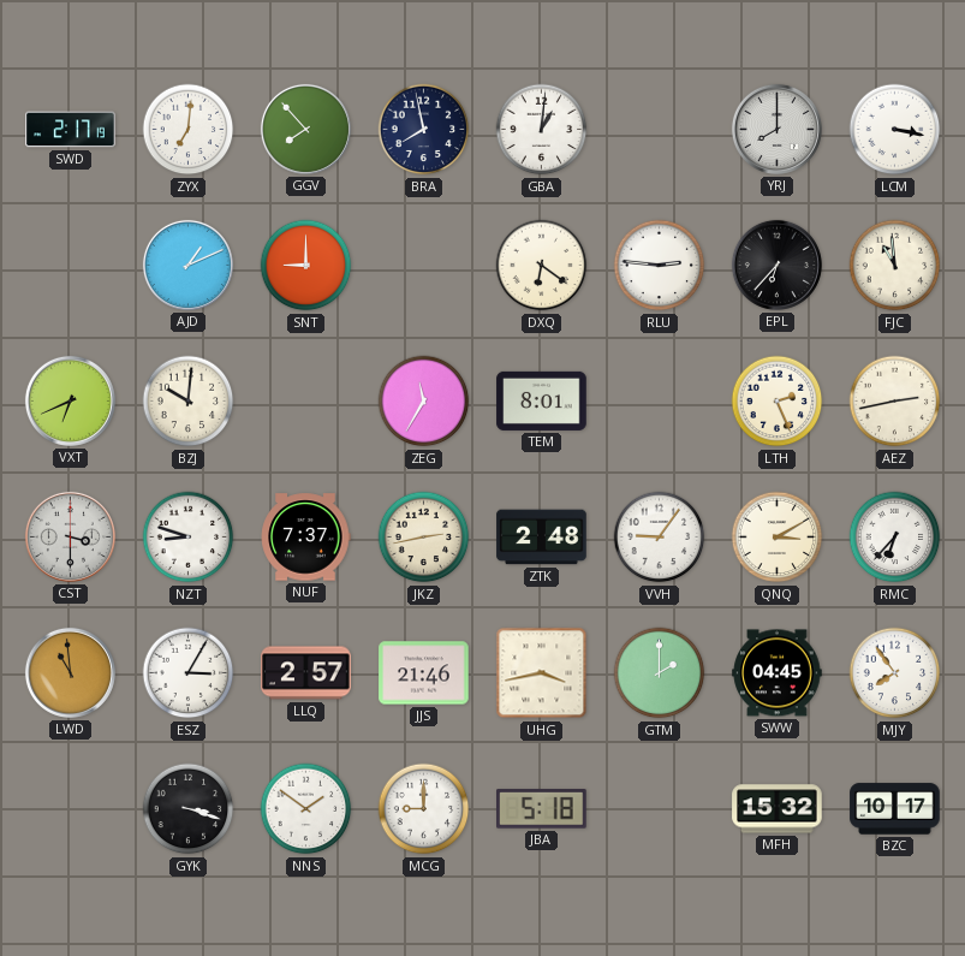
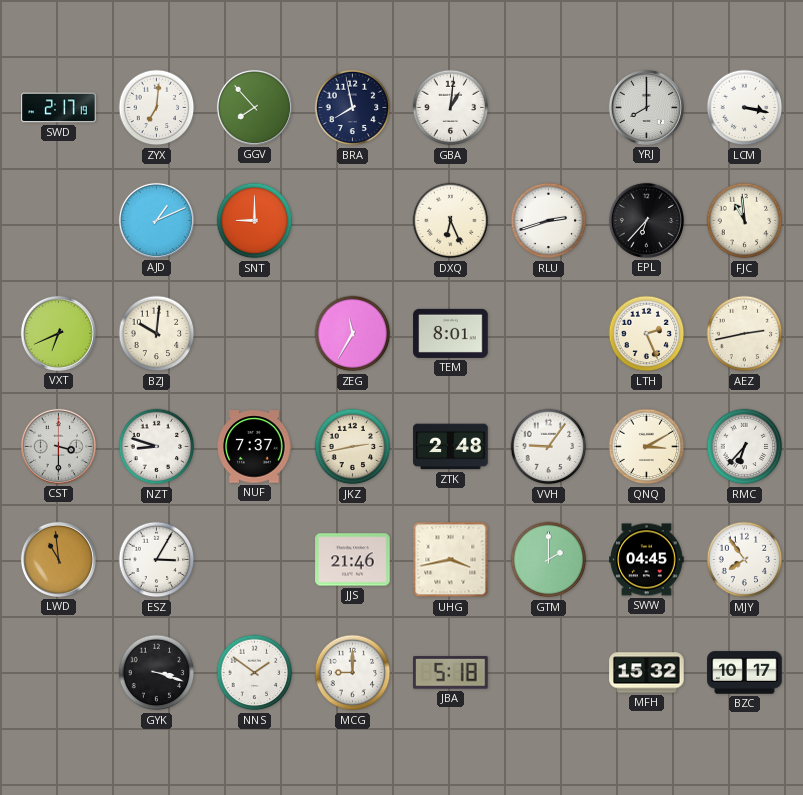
DXQ: 6:21 -> 6:26 (451, 221)
RLU: 2:46 -> 2:42 (549, 221)
LLQ: 2:57 -> none (306, 673)
